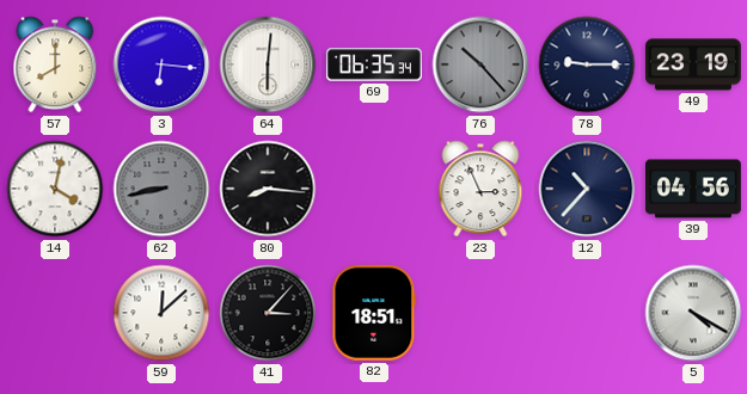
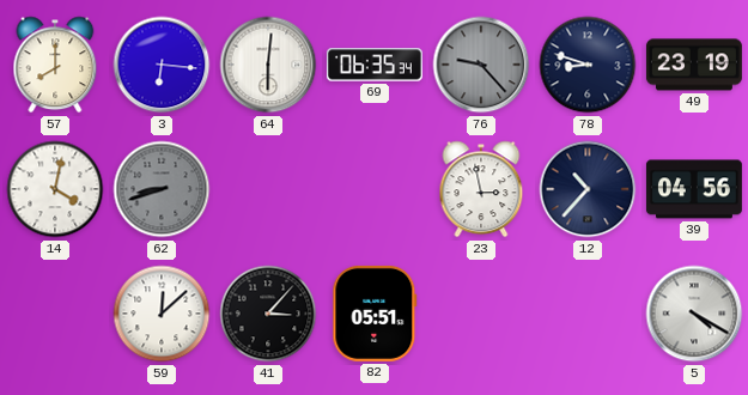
76: 10:23 -> 9:23 (481, 65)
78: 9:15 -> 8:48 (588, 65)
62: 8:43 -> 8:42 (162, 189)
80: 8:16 -> none (268, 189)
23: 2:56 -> 2:58 (481, 189)
82: 18:51 -> 05:51 (375, 314)
